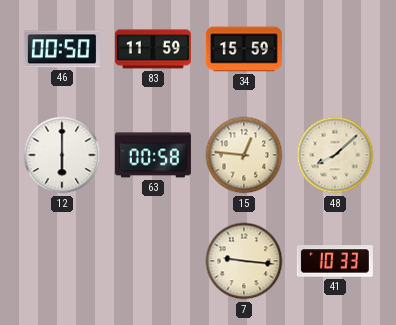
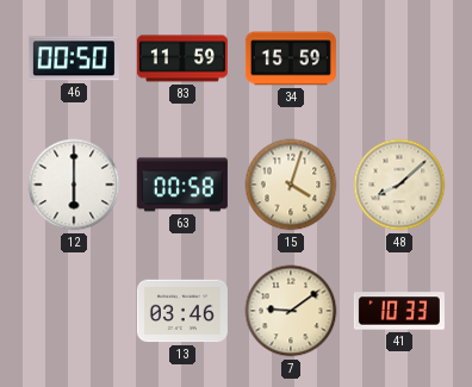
15: 12:46 -> 4:03 (291, 185)
13: none -> 03:46 (182, 311)
7: 9:16 -> 9:09 (291, 311)
